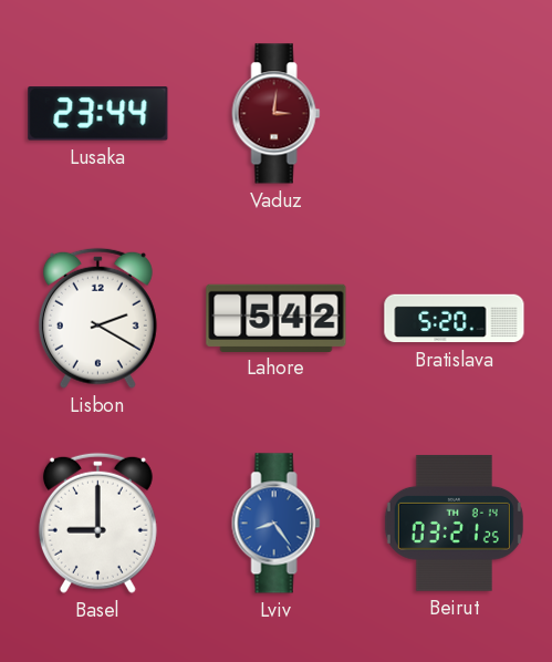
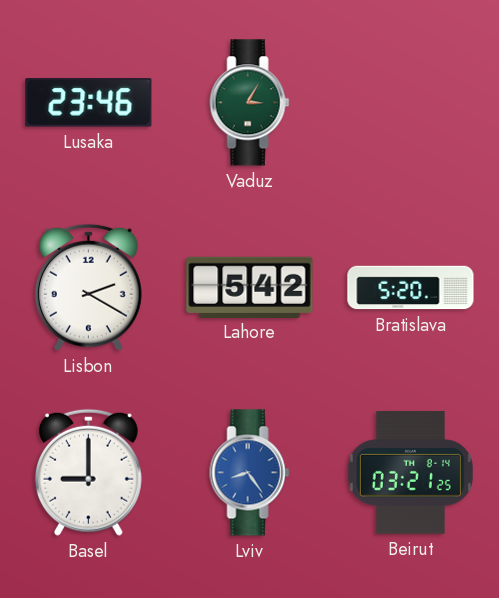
Lusaka: 23:44 -> 23:46 (89, 103)
Vaduz: 3:01 -> 3:05 (250, 103)
Vaduz dial: burgundy -> green (250, 103)
